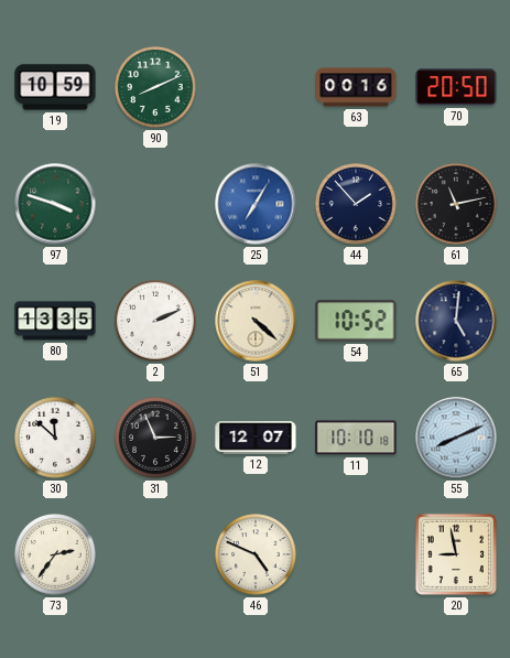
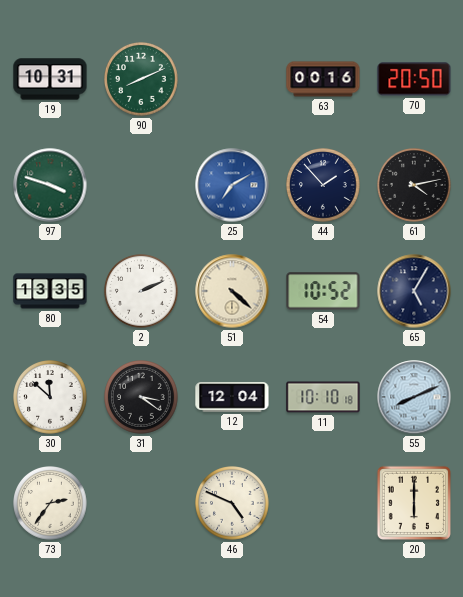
19: 10:59 -> 10:31 (50, 79)
25: 7:05 -> 7:10 (232, 185)
61: 11:13 -> 4:13 (415, 186)
65: 5:01 -> 5:05 (414, 291)
31: 2:56 -> 3:21 (142, 398)
12: 12:07 -> 12:04 (232, 397)
20: 8:58 -> 6:00 (414, 503)
